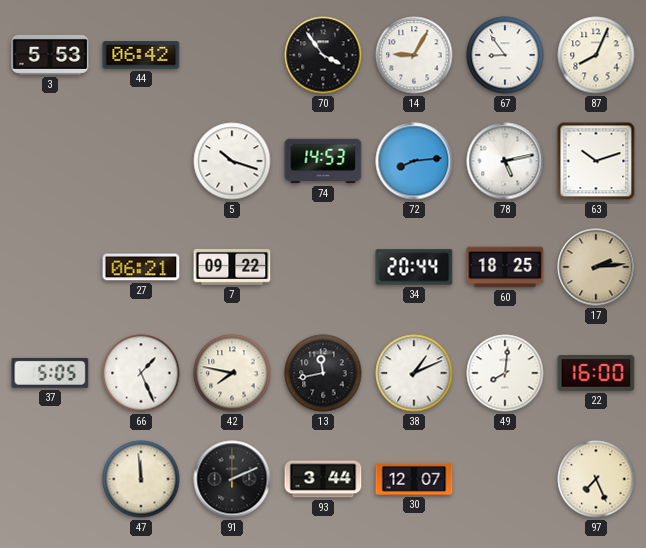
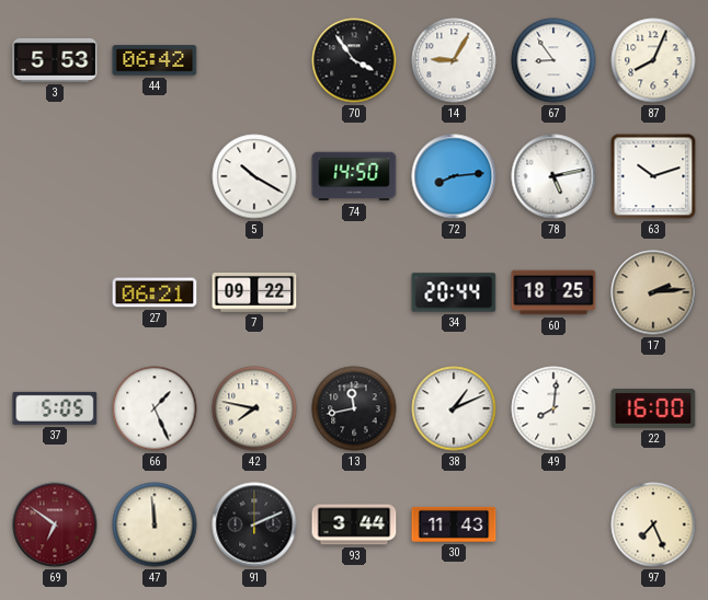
5: 10:18 -> 10:20 (254, 176)
74: 14:53 -> 14:50 (354, 176)
69: none -> 6:51 (55, 524)
30: 12:07 -> 11:43 (454, 524)
